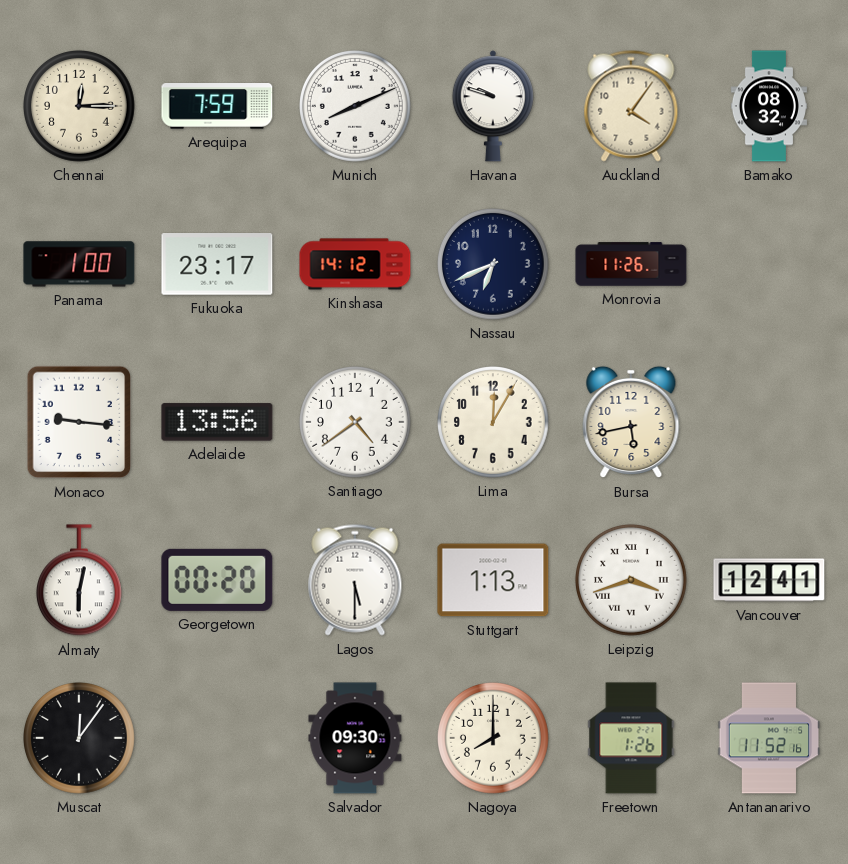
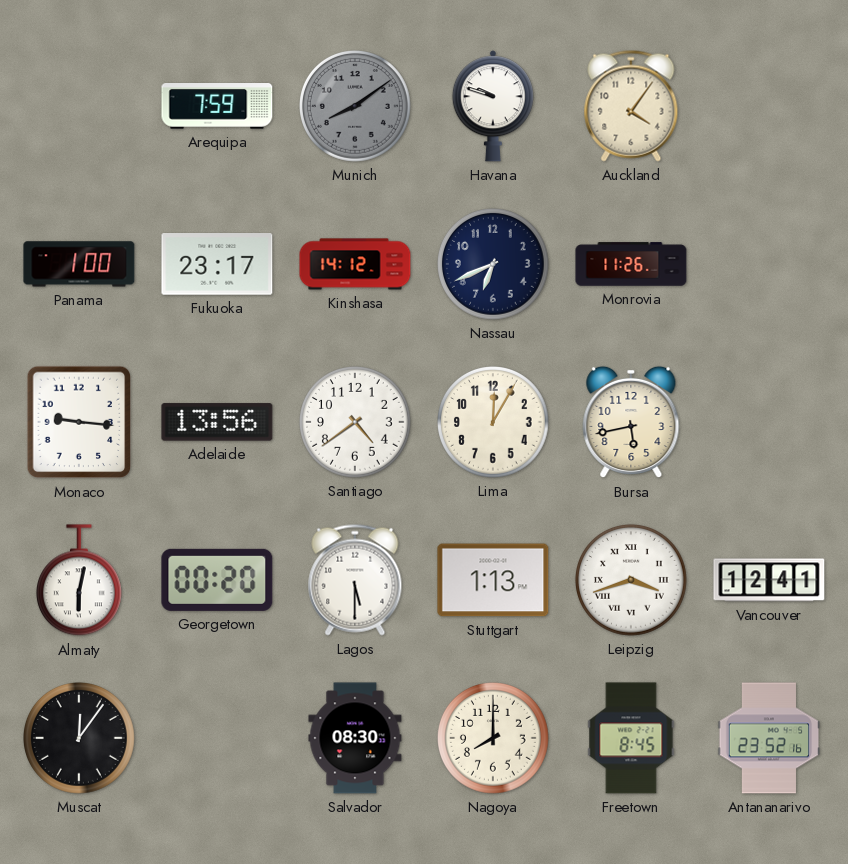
Chennai: 12:15 -> none (80, 107)
Munich: 8:11 -> 8:09 (356, 107)
Munich dial: white -> grey (356, 107)
Bamako: 08:32 -> none (769, 106)
Salvador: 09:30 -> 08:30 (355, 738)
Freetown: 1:26 -> 8:45 (631, 738)
Antananarivo: 11:52 -> 23:52 (769, 738)
